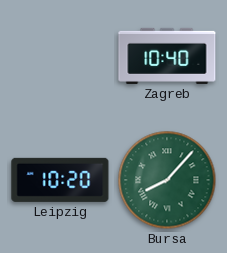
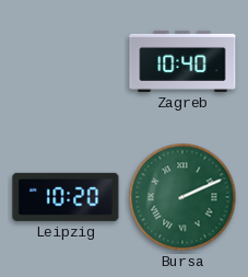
Bursa: 8:07 -> 2:11 (182, 197)
